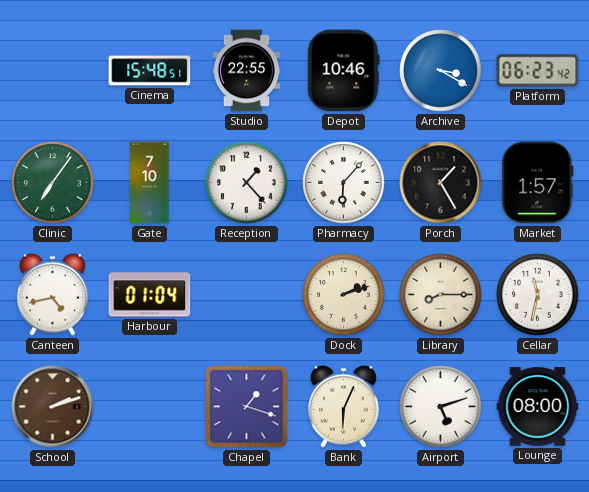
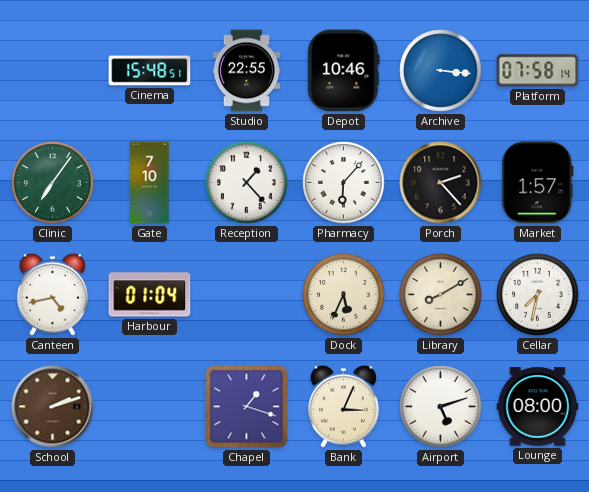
Archive: 3:20 -> 3:16 (441, 71)
Platform: 06:23 -> 07:58 (538, 71)
Porch: 1:25 -> 2:23 (441, 183)
Dock: 2:12 -> 5:34 (344, 295)
Library: 8:15 -> 8:10 (441, 295)
Cellar: 11:32 -> 7:32 (538, 295)
Bank: 6:04 -> 3:04 (343, 406)
